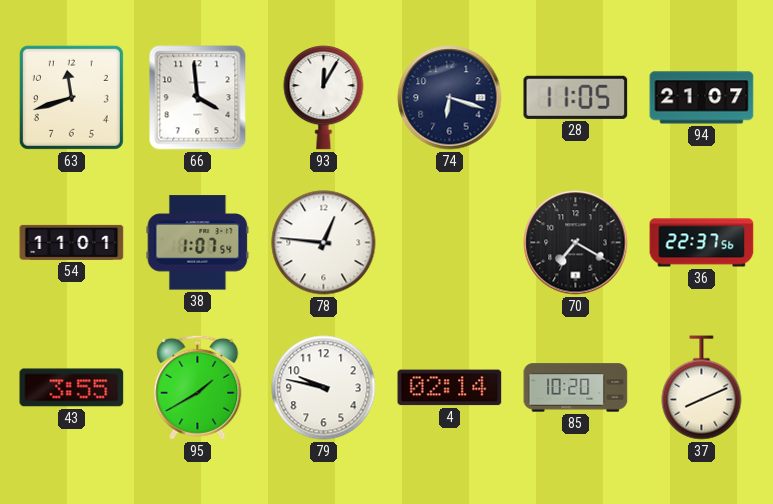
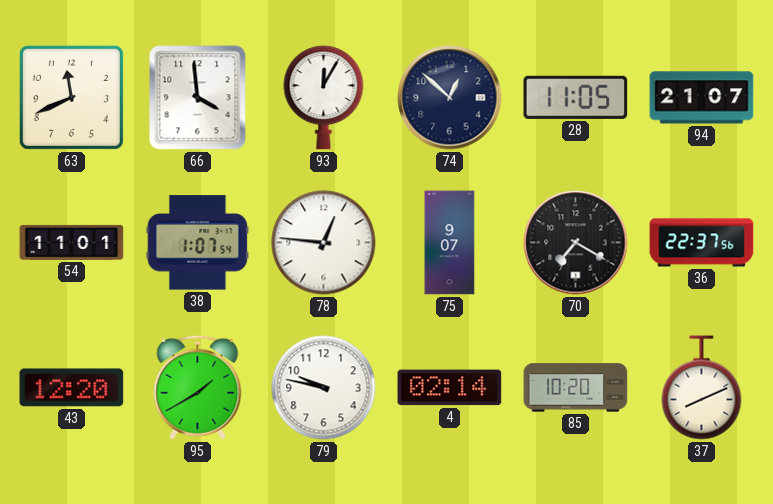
63: 11:42 -> 11:41 (71, 97)
74: 6:18 -> 12:52 (450, 98)
75: none -> 9:07 (450, 243)
43: 3:55 -> 12:20 (72, 388)
